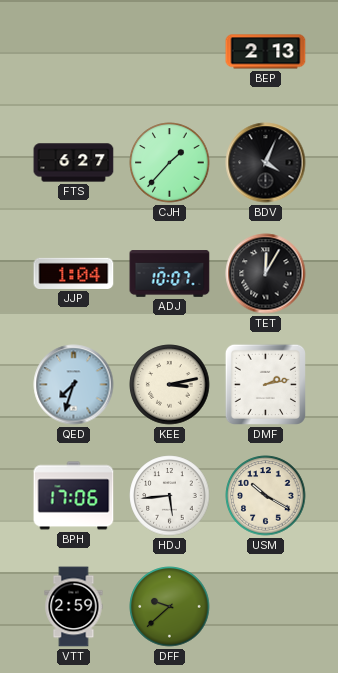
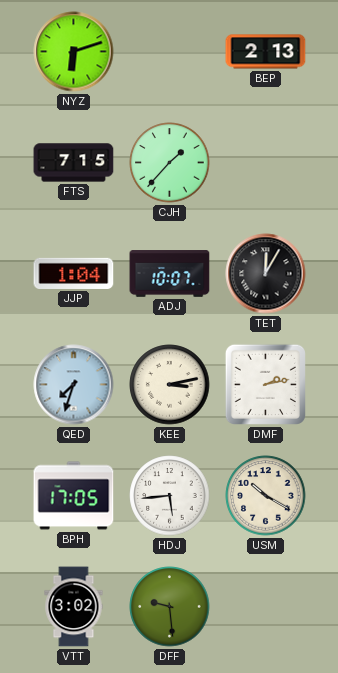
NYZ: none -> 6:12 (74, 52)
FTS: 6:27 -> 7:15 (74, 163)
BDV: 4:04 -> none (266, 163)
BPH: 17:06 -> 17:05 (74, 496)
VTT: 2:59 -> 3:02 (74, 607)
DFF: 9:38 -> 9:29 (170, 607)
